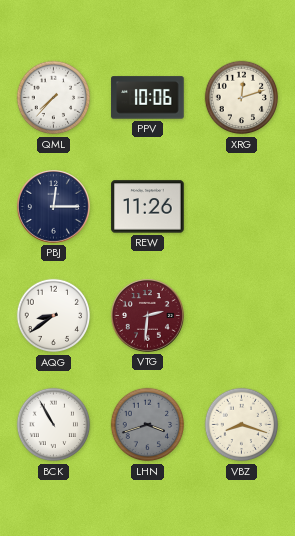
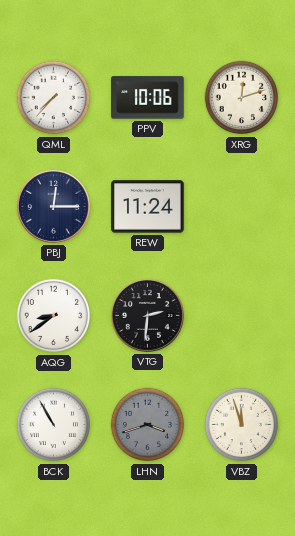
REW: 11:26 -> 11:24 (148, 207)
VTG dial: burgundy -> black (147, 315)
VBZ: 8:18 -> 11:57 (242, 425)
